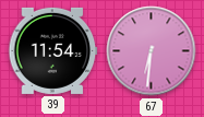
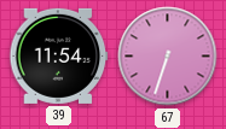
67: 6:31 -> 6:33 (168, 57)
